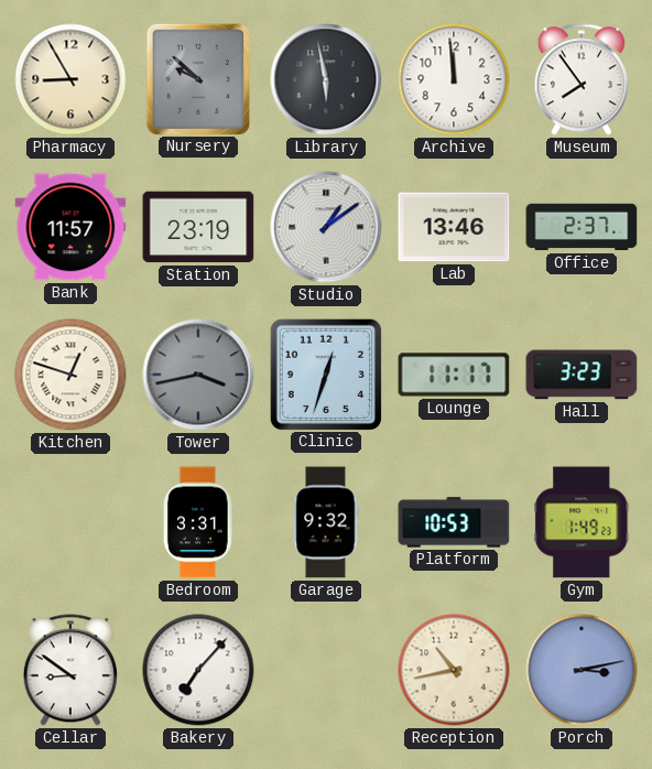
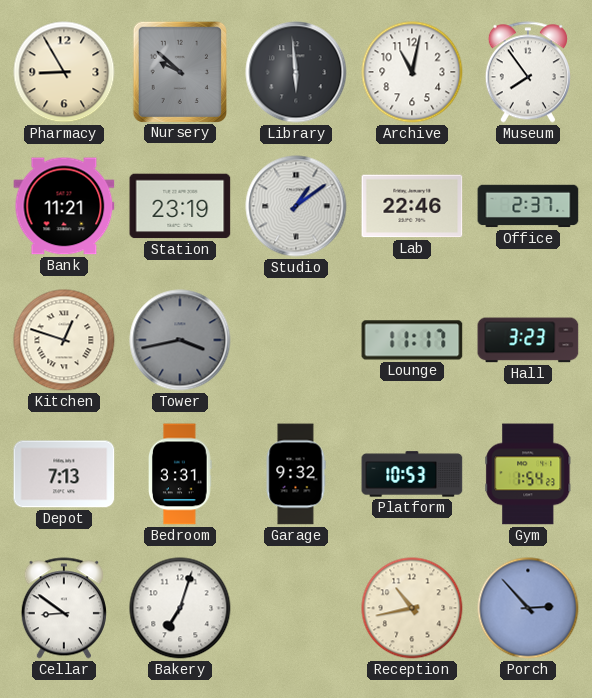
Library: 5:58 -> 5:59 (296, 72)
Archive: 11:59 -> 11:02 (412, 72)
Bank: 11:57 -> 11:21 (64, 206)
Lab: 13:46 -> 22:46 (412, 206)
Clinic: 12:33 -> none (325, 373)
Depot: none -> 7:13 (64, 474)
Gym: 1:49 -> 1:54 (528, 474)
Bakery: 7:07 -> 7:03 (180, 608)
Porch: 3:13 -> 2:53 (528, 608)
